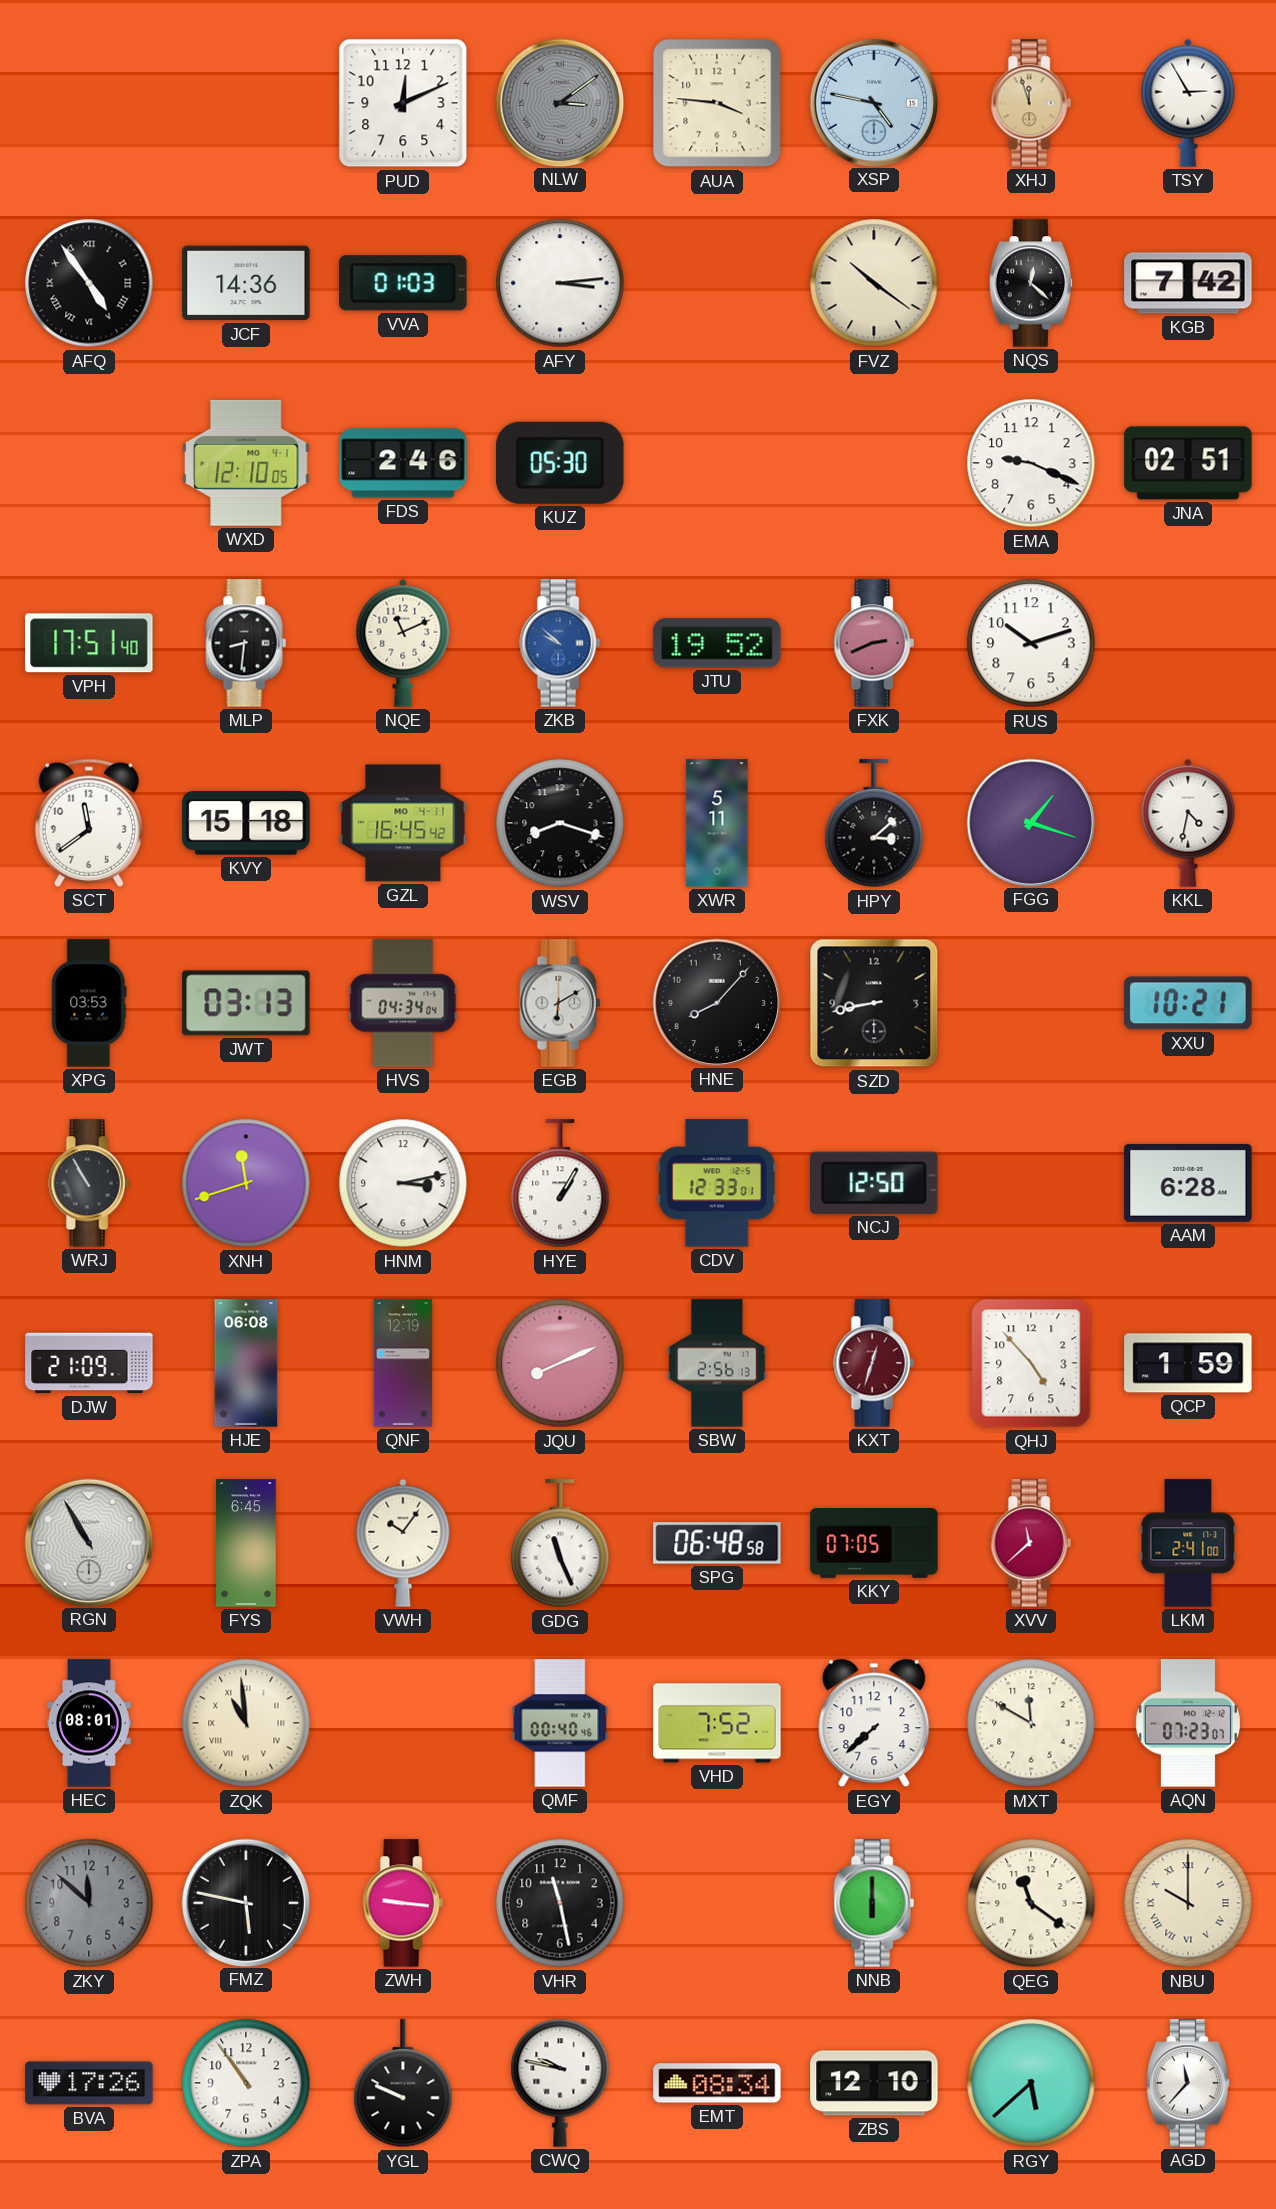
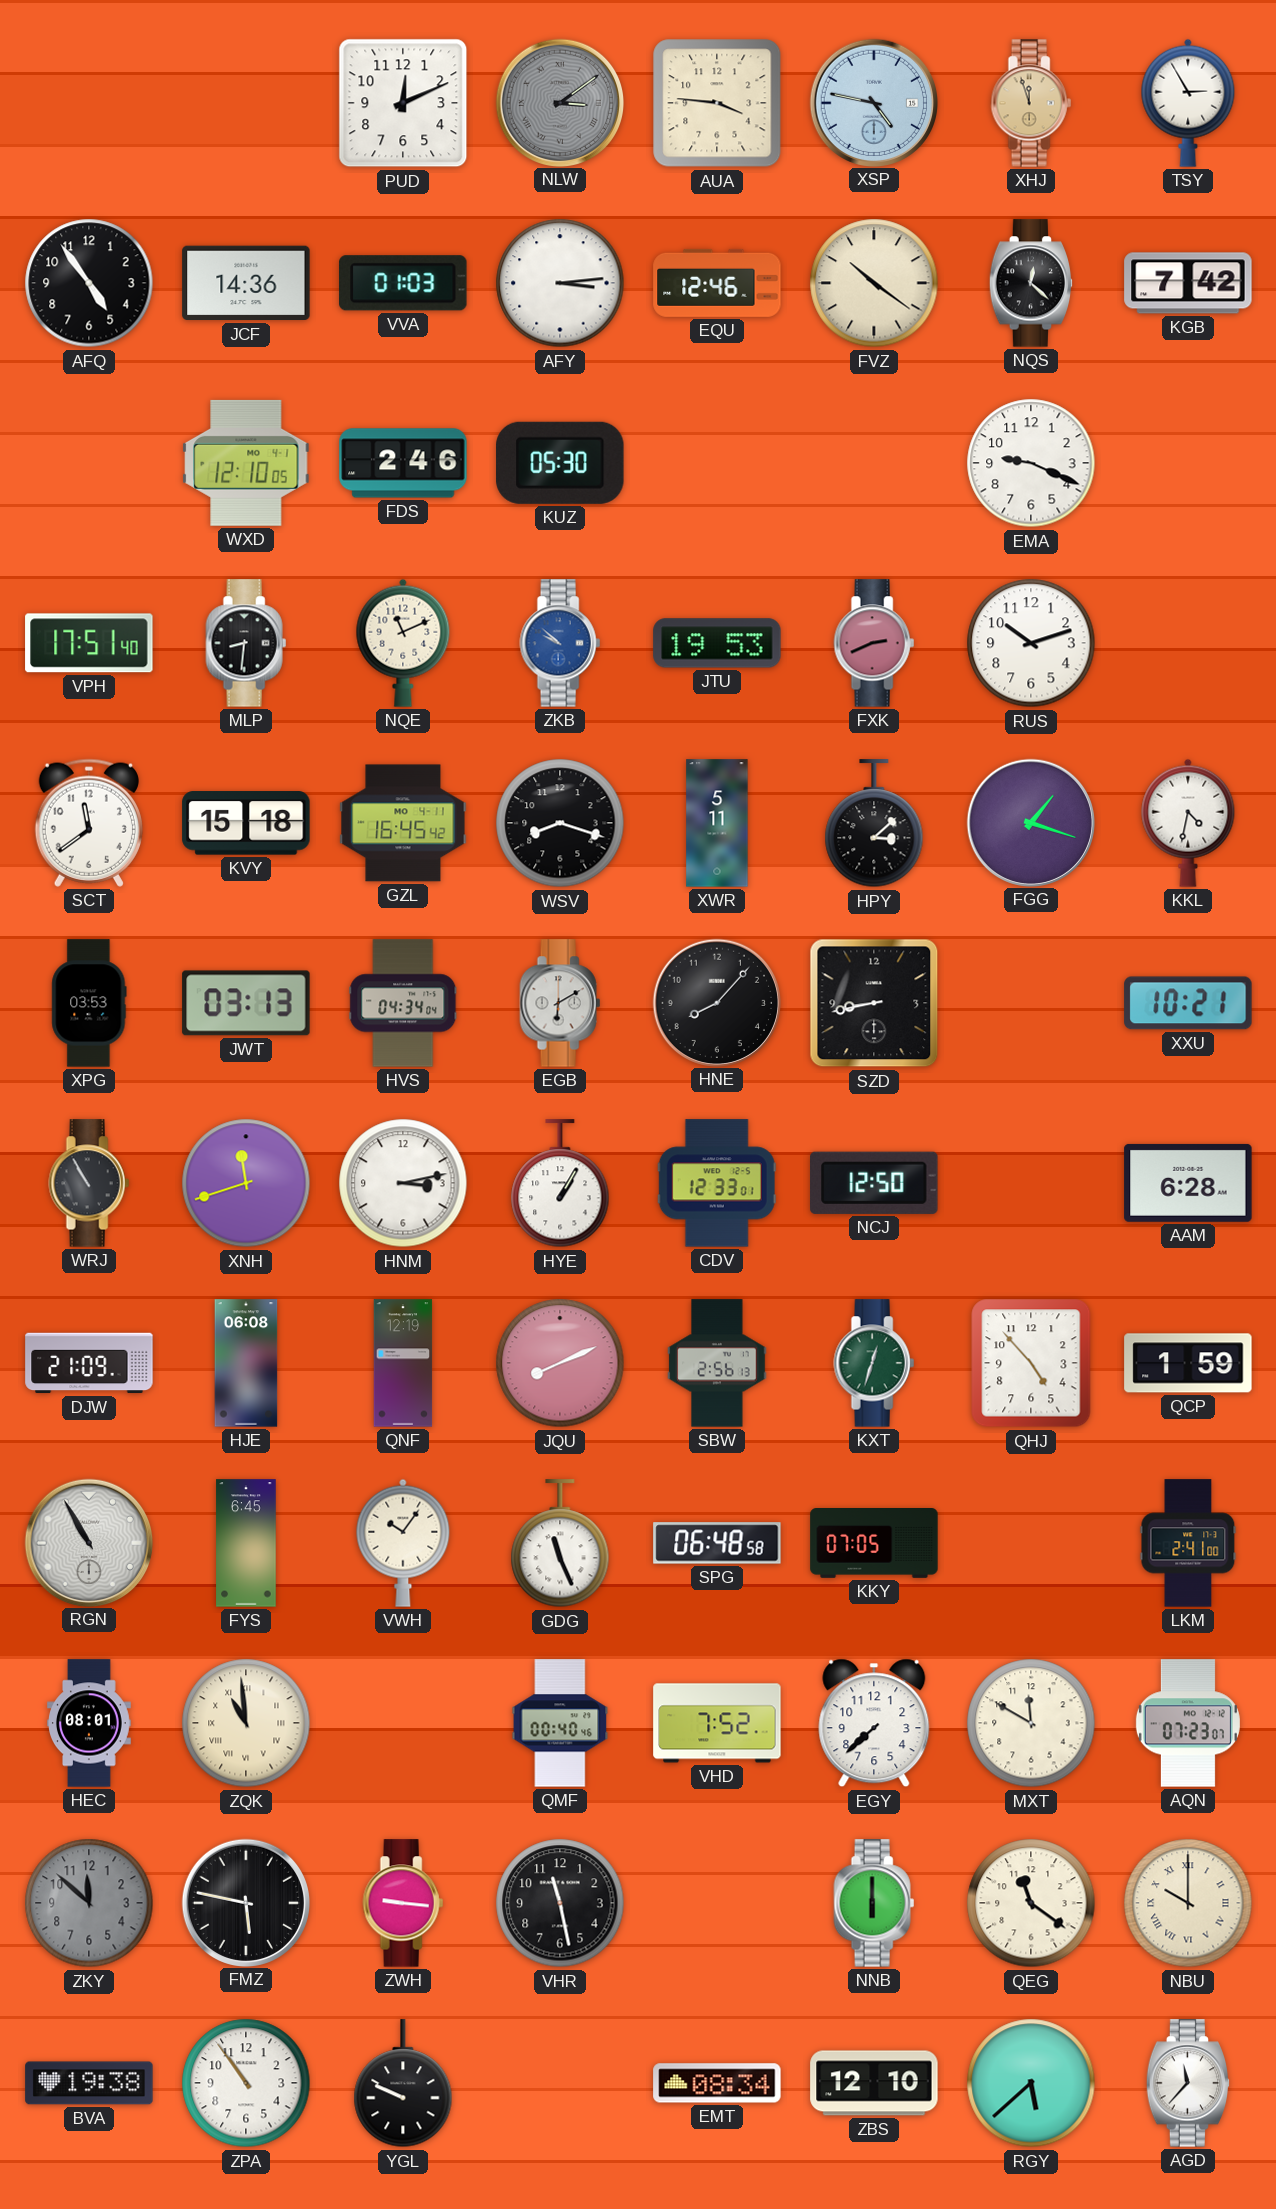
AFQ numerals: Roman -> Arabic (89, 283)
EQU: none -> 12:46 (717, 283)
JNA: 02:51 -> none (1188, 463)
JTU: 19:52 -> 19:53 (717, 643)
KXT dial: burgundy -> green (874, 1363)
XVV: 11:38 -> none (1031, 1543)
BVA: 17:26 -> 19:38 (89, 2083)
CWQ: 9:47 -> none (560, 2083)
